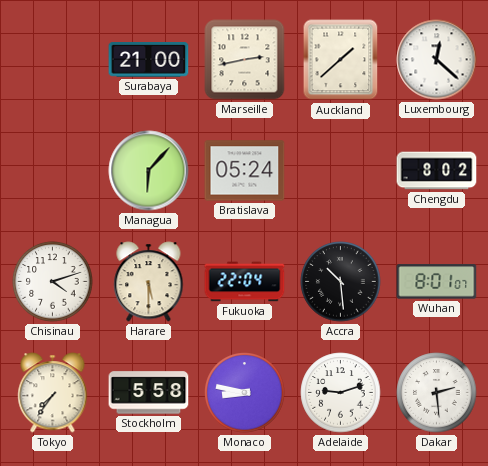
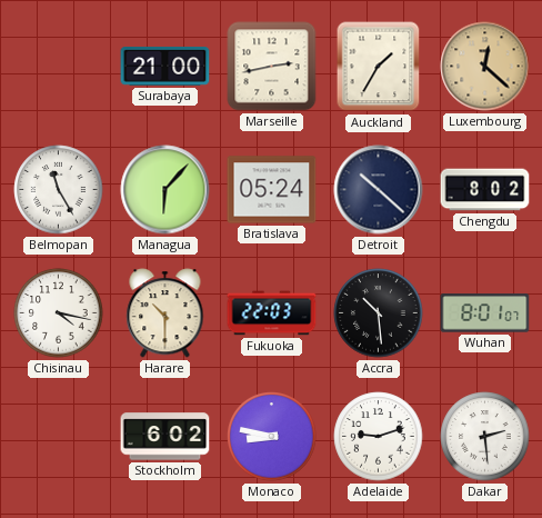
Auckland: 1:38 -> 1:35 (379, 67)
Luxembourg dial: white -> champagne (485, 67)
Belmopan: none -> 11:25 (59, 190)
Detroit: none -> 10:22 (379, 190)
Chisinau: 4:12 -> 4:17 (59, 313)
Harare: 5:30 -> 10:30 (165, 313)
Fukuoka: 22:04 -> 22:03 (272, 313)
Tokyo: 7:36 -> none (53, 393)
Stockholm: 5:58 -> 6:02 (165, 437)
